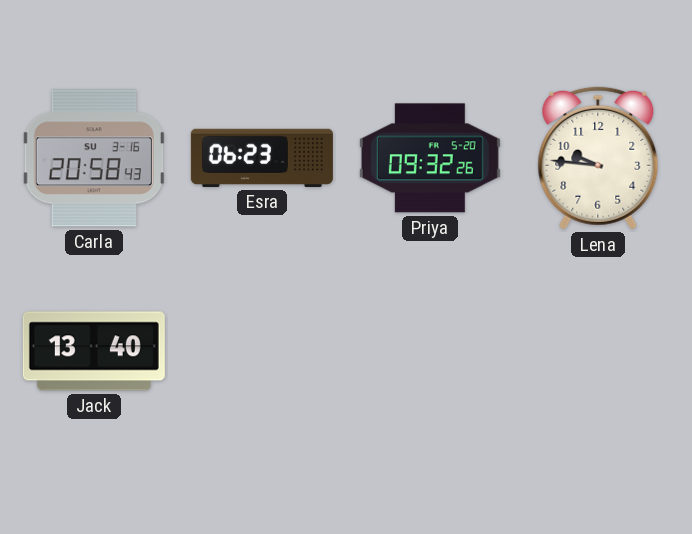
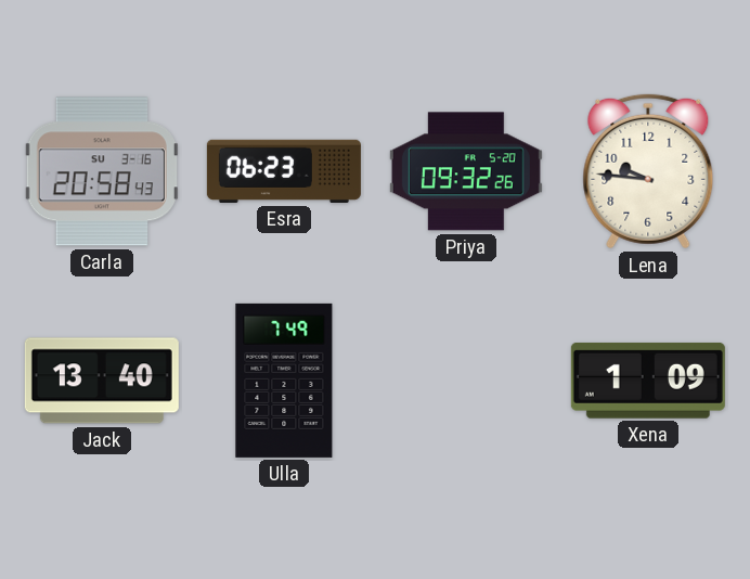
Ulla: none -> 7:49 (284, 381)
Xena: none -> 1:09 (648, 381)
